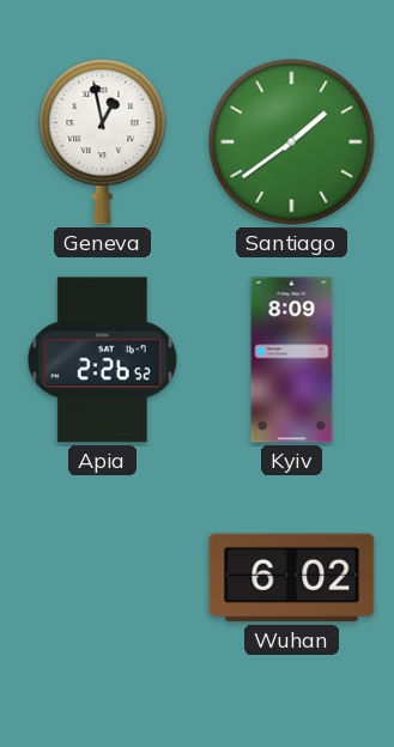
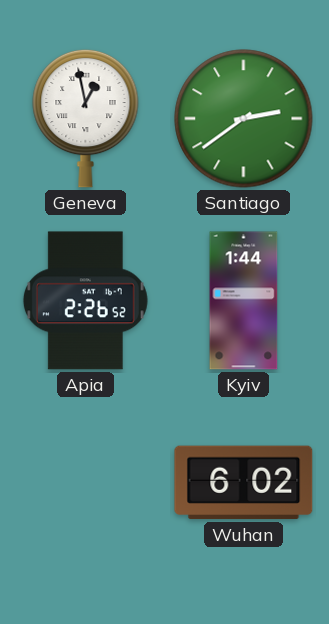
Santiago: 1:39 -> 2:39 (244, 119)
Kyiv: 8:09 -> 1:44 (244, 301)
